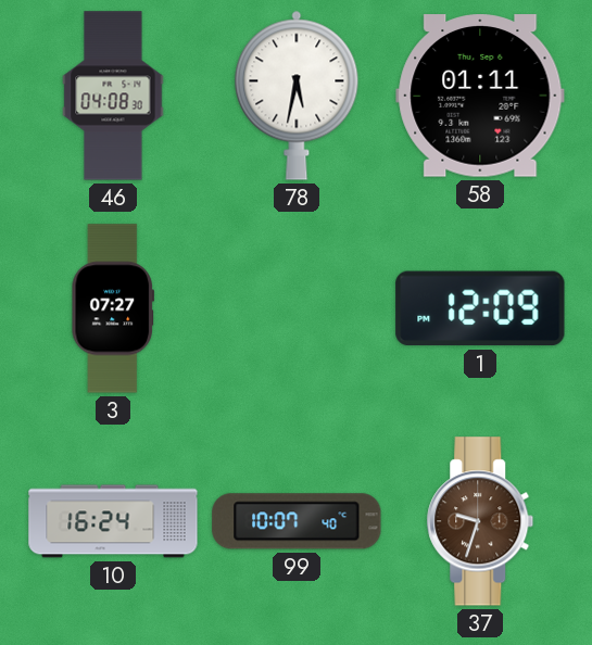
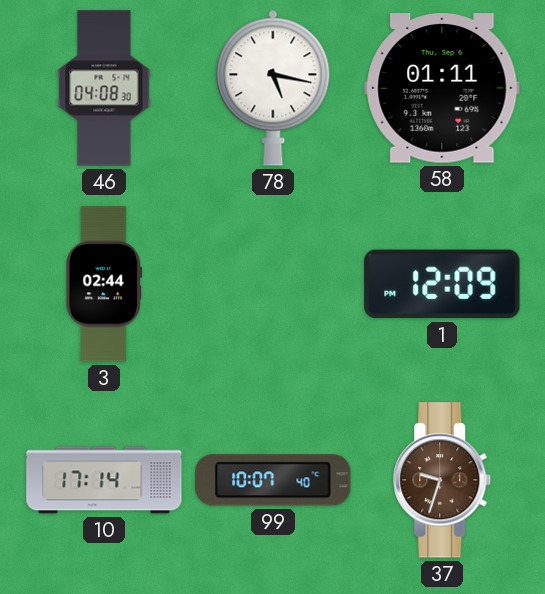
78: 5:32 -> 5:17 (273, 88)
3: 07:27 -> 02:44 (103, 284)
10: 16:24 -> 17:14 (104, 480)
